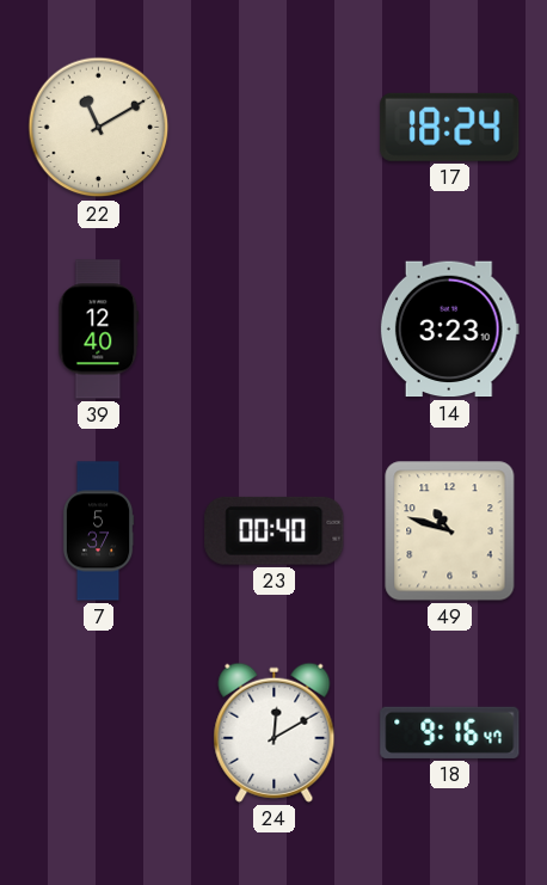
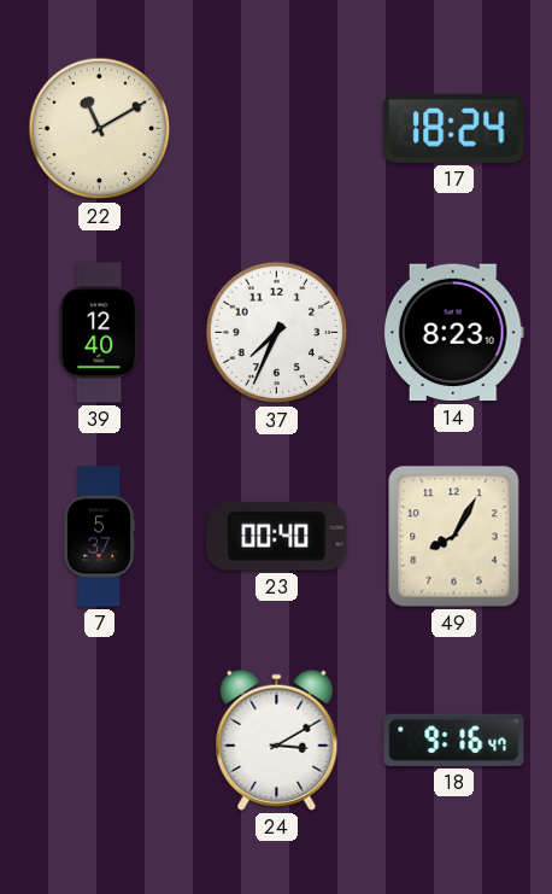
37: none -> 7:34 (277, 333)
14: 3:23 -> 8:23 (453, 333)
49: 10:48 -> 8:05 (454, 537)
24: 12:10 -> 3:10 (277, 740)
